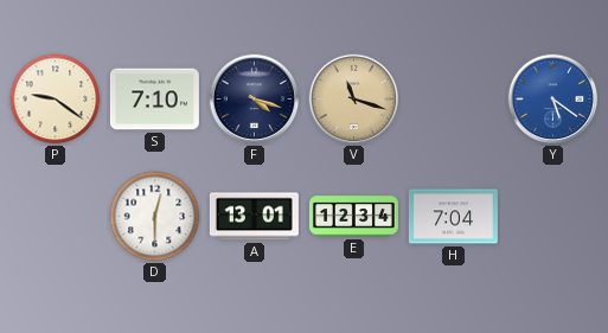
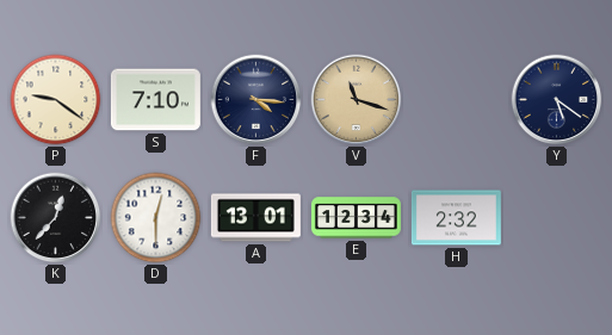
F: 4:18 -> 4:16 (256, 100)
Y dial: blue -> navy (557, 100)
K: none -> 12:37 (56, 218)
H: 7:04 -> 2:32 (456, 218)
